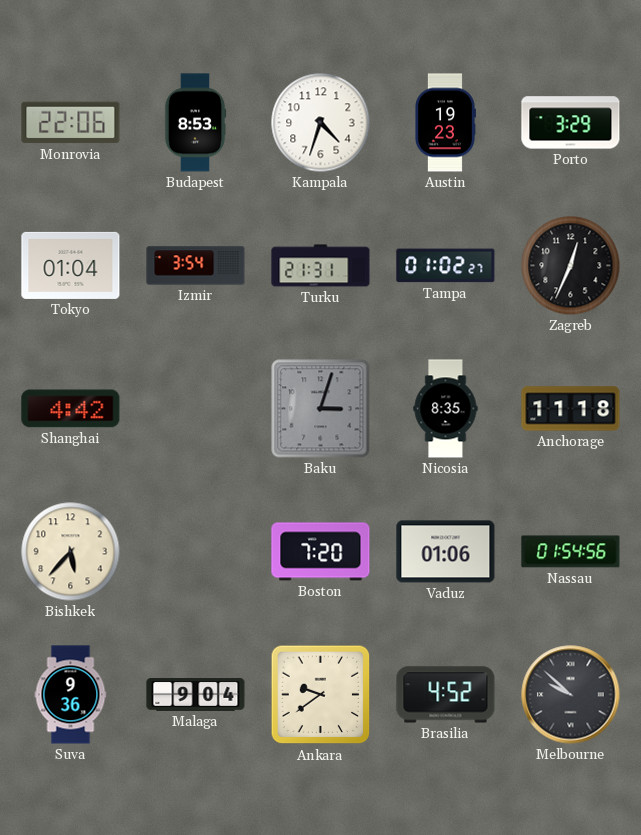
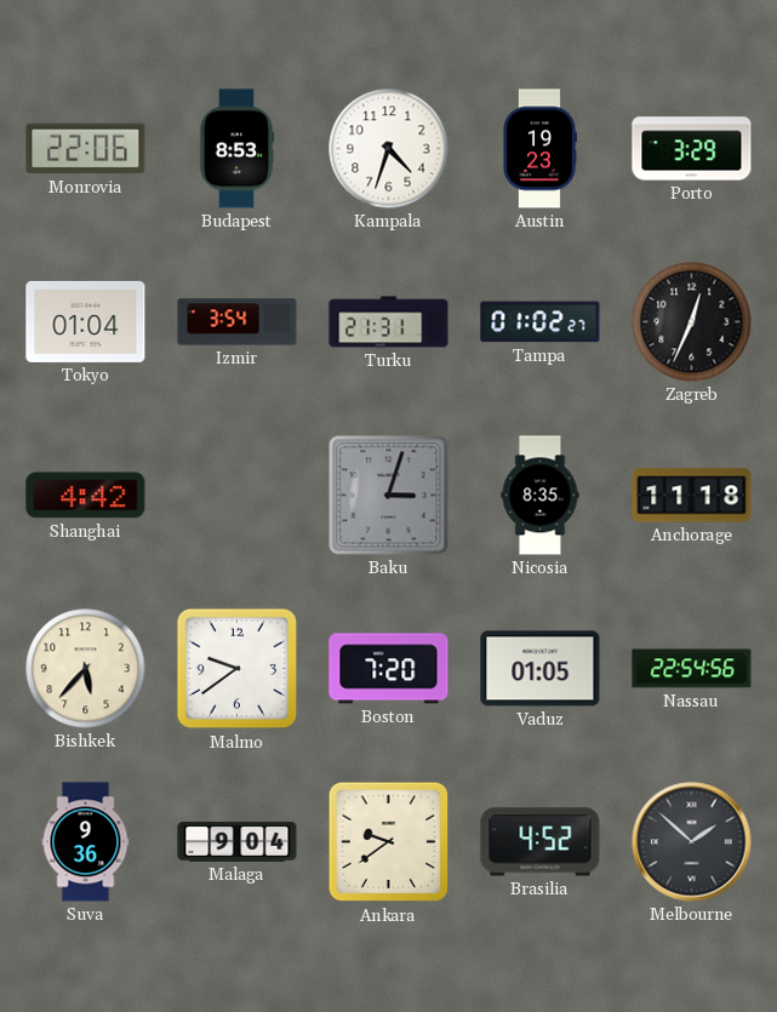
Malmo: none -> 9:39 (238, 669)
Vaduz: 01:06 -> 01:05 (541, 669)
Nassau: 01:54 -> 22:54 (692, 669)
Melbourne: 9:52 -> 1:52 (692, 842)
